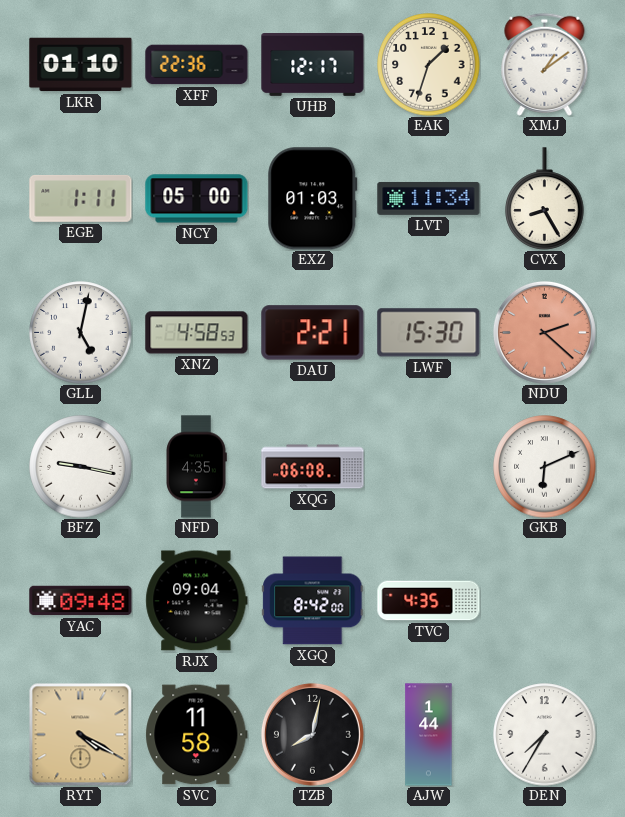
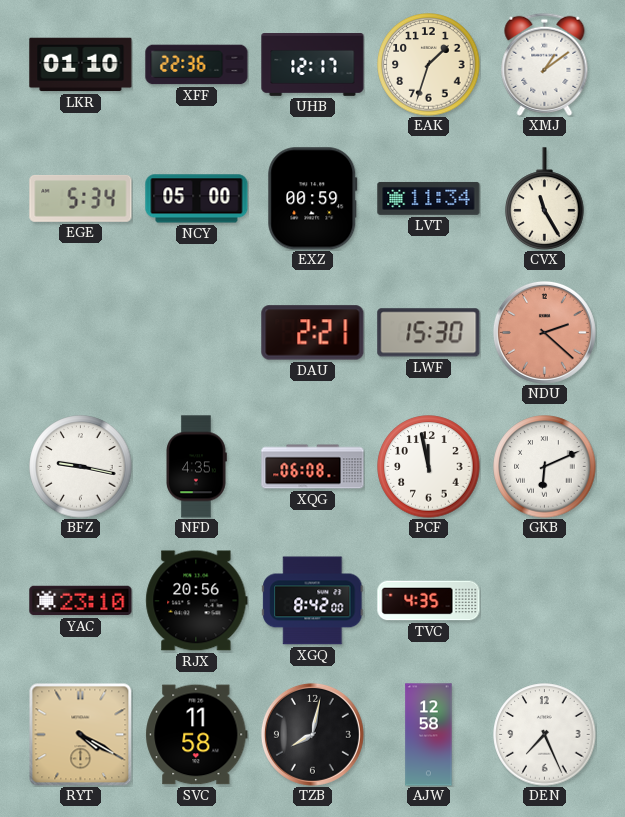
EGE: 1:11 -> 5:34 (81, 199)
EXZ: 01:03 -> 00:59 (313, 199)
CVX: 8:25 -> 11:25 (545, 199)
GLL: 5:02 -> none (81, 333)
XNZ: 4:58 -> none (197, 333)
PCF: none -> 11:58 (429, 467)
YAC: 09:48 -> 23:10 (81, 601)
RJX: 09:04 -> 20:56 (197, 601)
AJW: 1:44 -> 12:58 (429, 735)
DEN: 7:35 -> 7:26 (545, 735)
